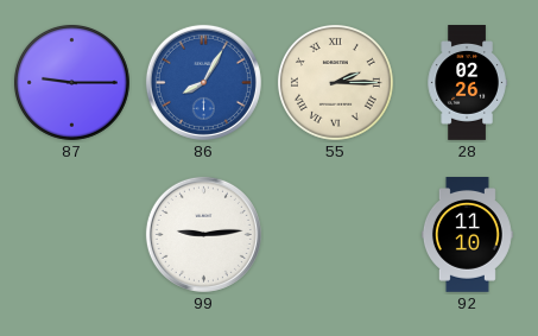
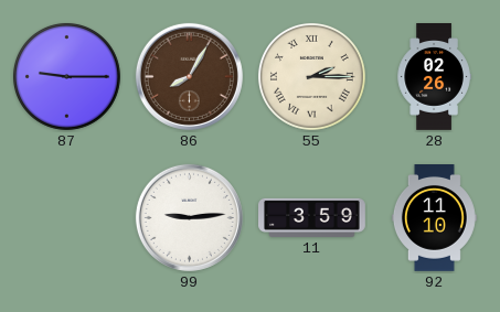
86 dial: blue -> brown (189, 76)
11: none -> 3:59 (312, 217)
